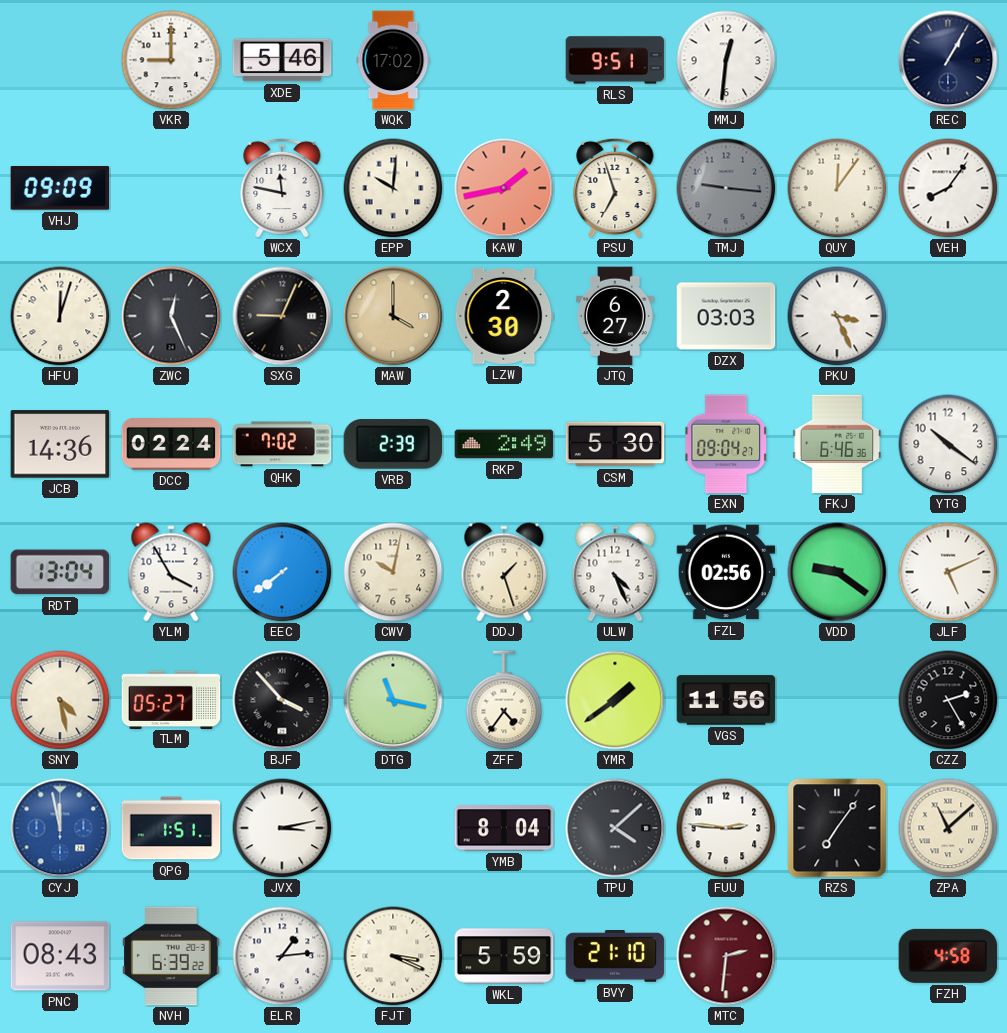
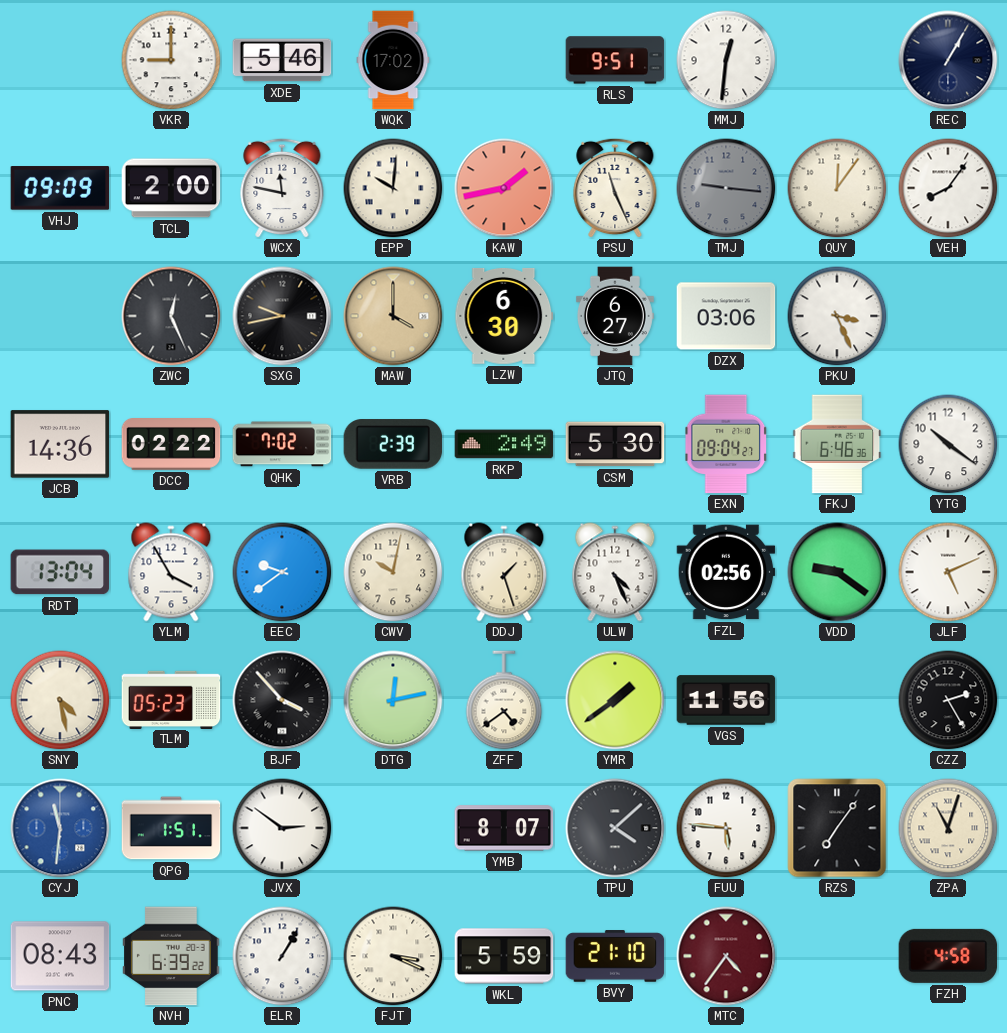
TCL: none -> 2:00 (171, 188)
PSU: 6:57 -> 11:26 (615, 188)
HFU: 12:03 -> none (60, 316)
SXG: 9:04 -> 9:43 (282, 316)
LZW: 2:30 -> 6:30 (504, 316)
DZX: 03:03 -> 03:06 (726, 316)
DCC: 02:24 -> 02:22 (171, 444)
EEC: 7:39 -> 9:39 (282, 572)
TLM: 05:27 -> 05:23 (171, 699)
DTG: 11:17 -> 12:13 (393, 700)
ZFF: 4:36 -> 4:39 (504, 700)
CYJ: 11:58 -> 11:31 (60, 828)
JVX: 3:13 -> 2:51 (282, 828)
YMB: 8:04 -> 8:07 (504, 828)
FUU: 2:46 -> 5:46 (726, 828)
ZPA: 11:08 -> 11:03 (948, 828)
ELR: 1:14 -> 1:05 (282, 956)
MTC: 2:31 -> 4:36 (726, 956)
